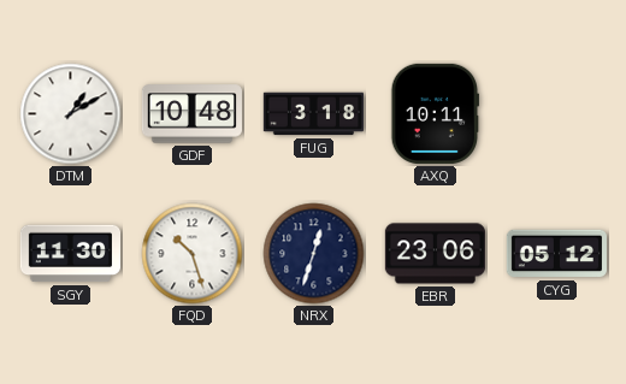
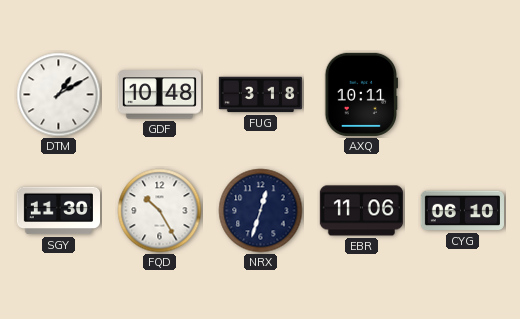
FQD: 10:27 -> 10:25 (160, 211)
EBR: 23:06 -> 11:06 (361, 211)
CYG: 05:12 -> 06:10 (462, 211)
